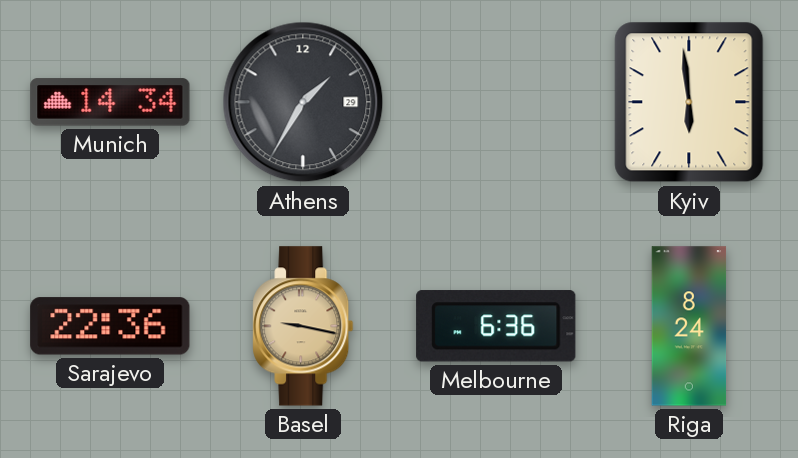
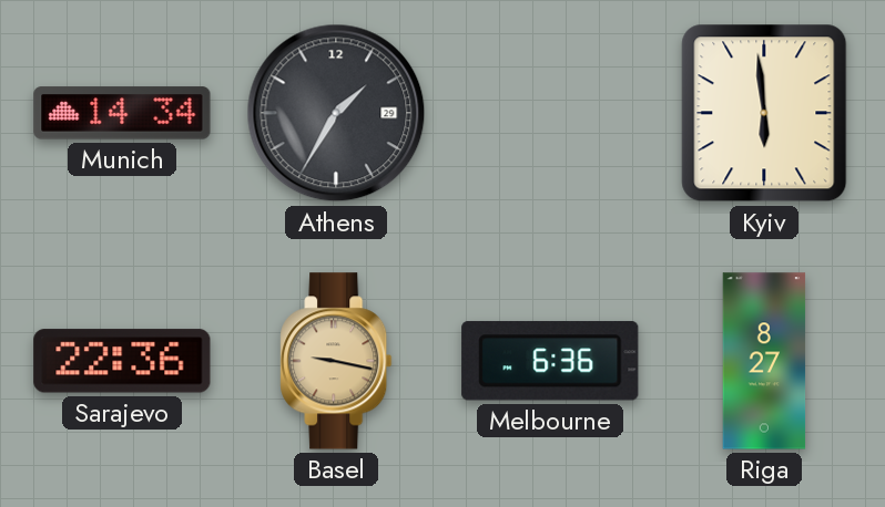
Riga: 8:24 -> 8:27 (764, 361)
